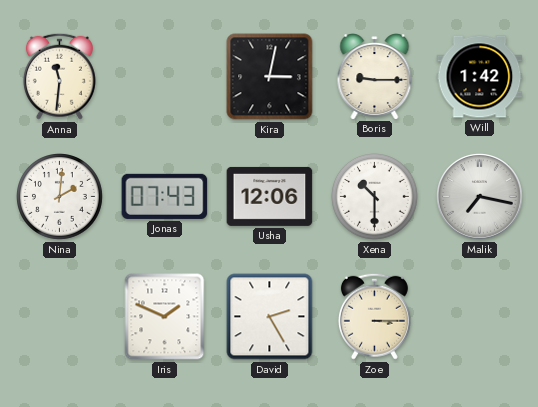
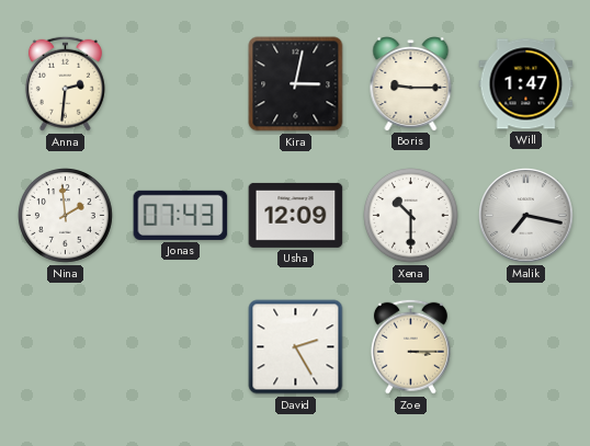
Anna: 11:31 -> 2:31 (65, 83)
Will: 1:42 -> 1:47 (526, 84)
Nina: 2:01 -> 1:59 (66, 216)
Usha: 12:06 -> 12:09 (296, 215)
Iris: 1:49 -> none (165, 317)
